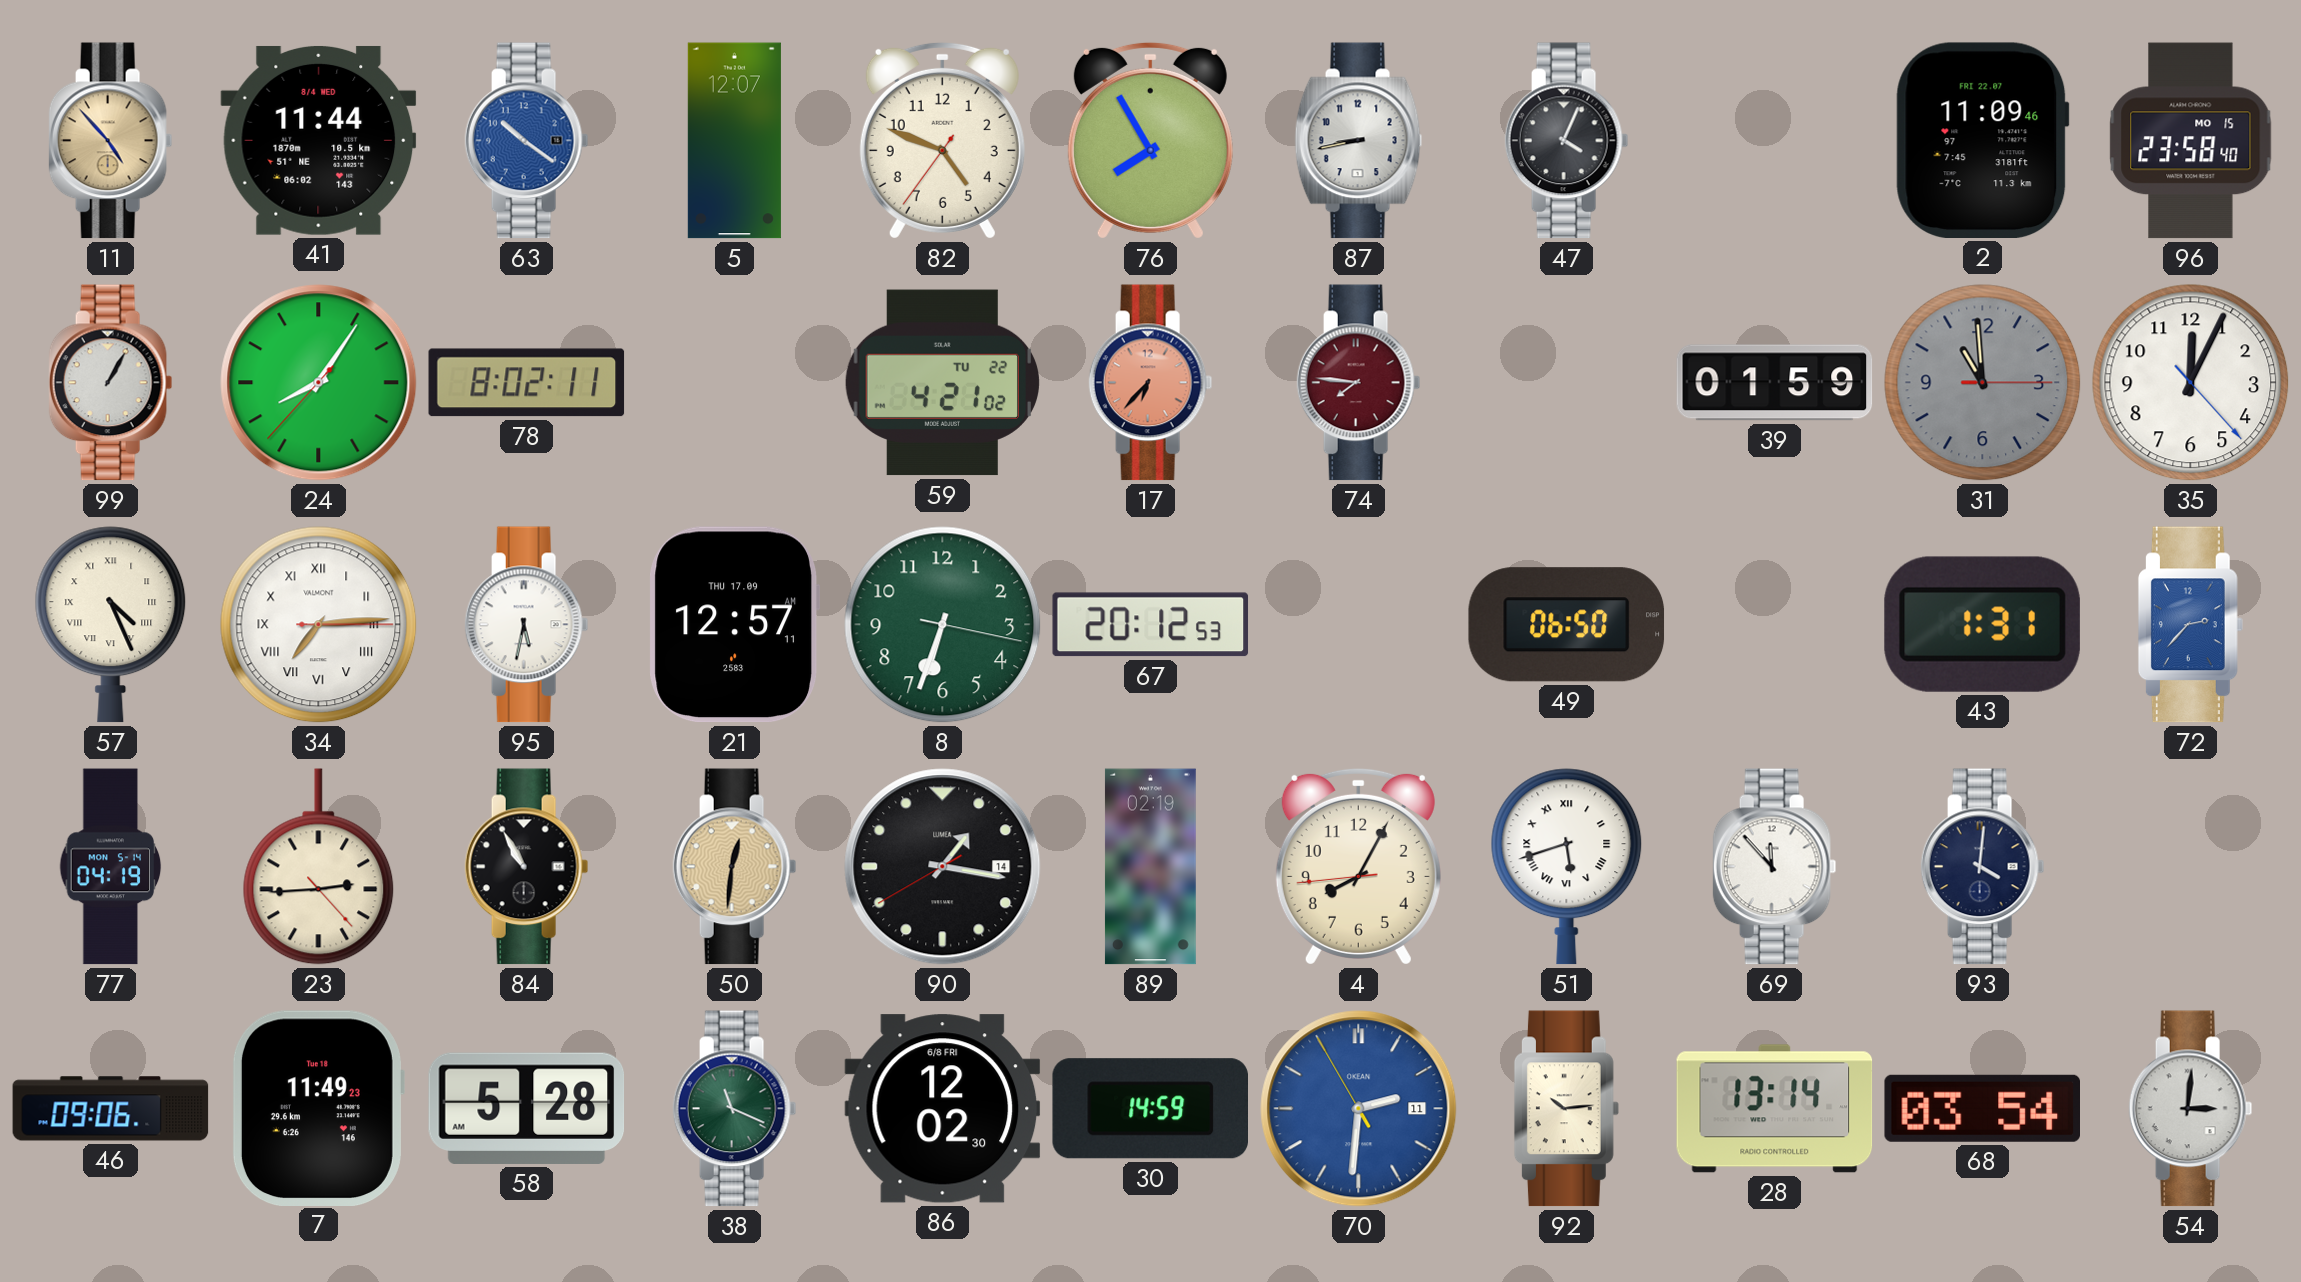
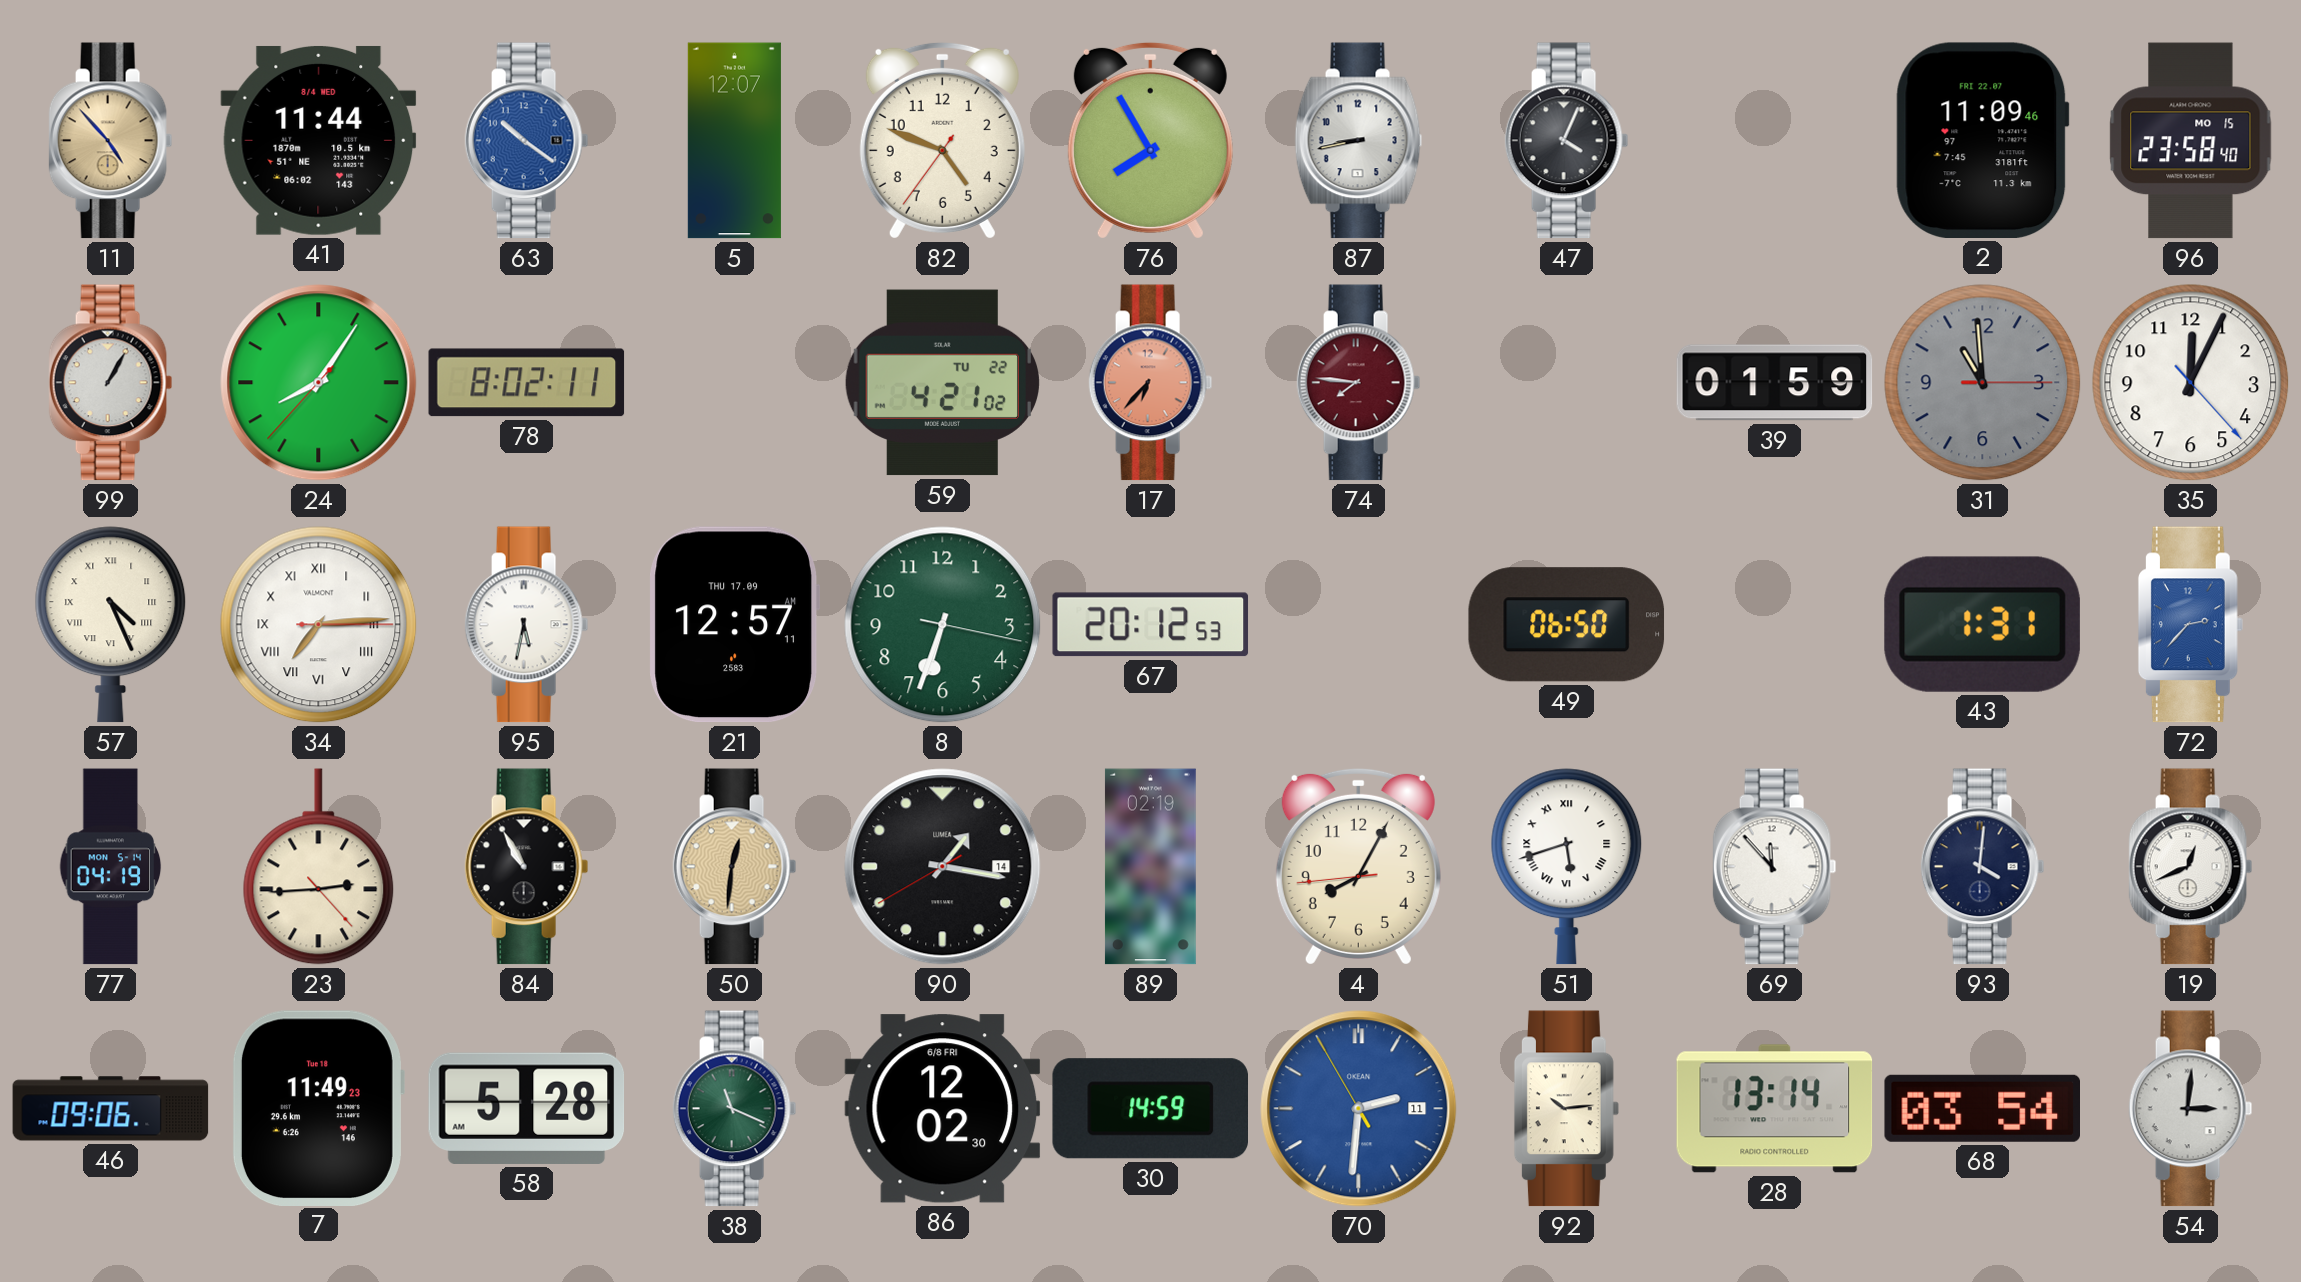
19: none -> 12:41 (2191, 867)
